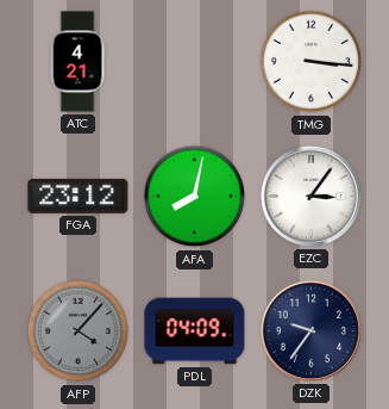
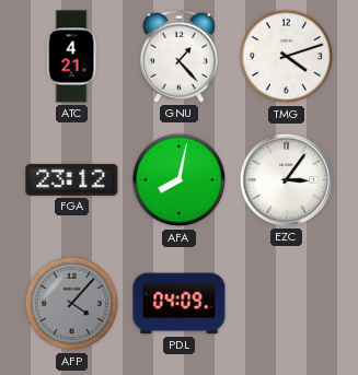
GNU: none -> 1:23 (178, 56)
TMG: 3:16 -> 4:12 (287, 57)
DZK: 9:36 -> none (310, 330)
